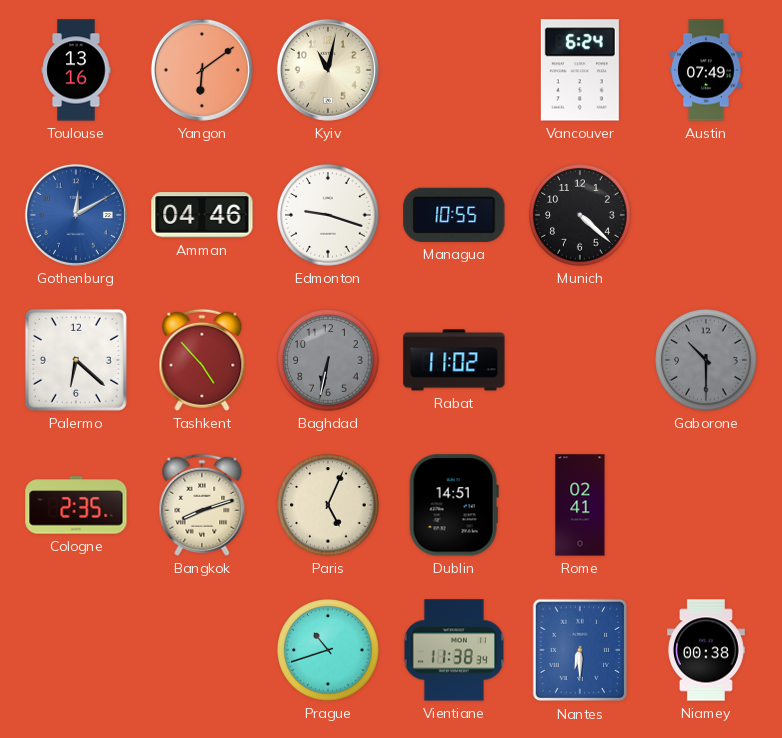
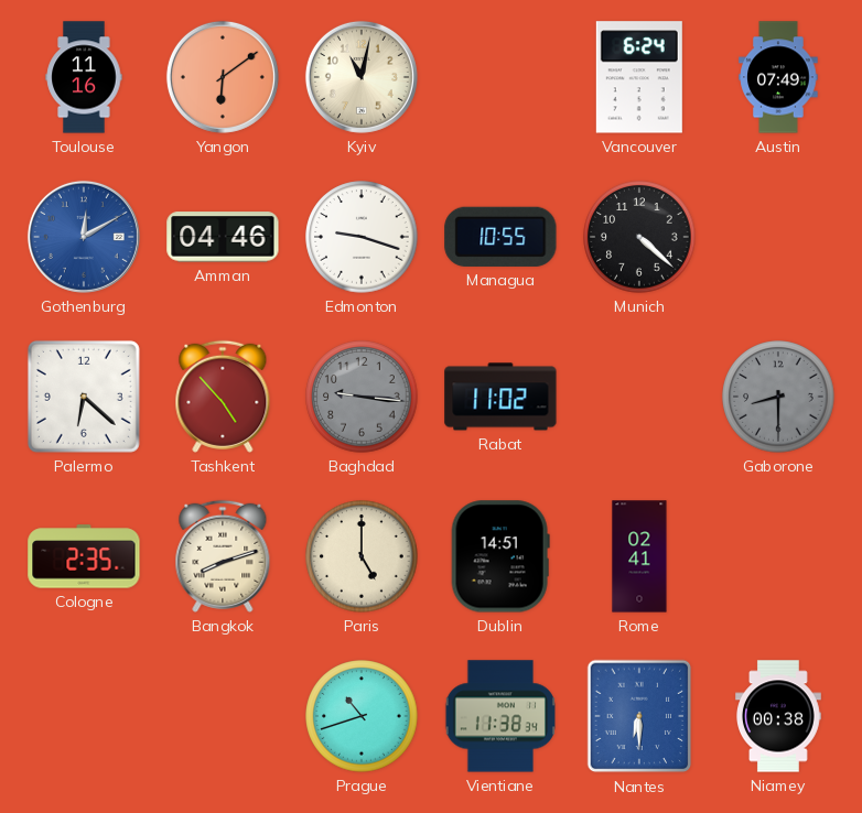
Toulouse: 13:16 -> 11:16 (84, 77)
Baghdad: 6:32 -> 9:16 (362, 397)
Gaborone: 10:30 -> 8:30 (778, 397)
Paris: 5:04 -> 5:00 (362, 556)
